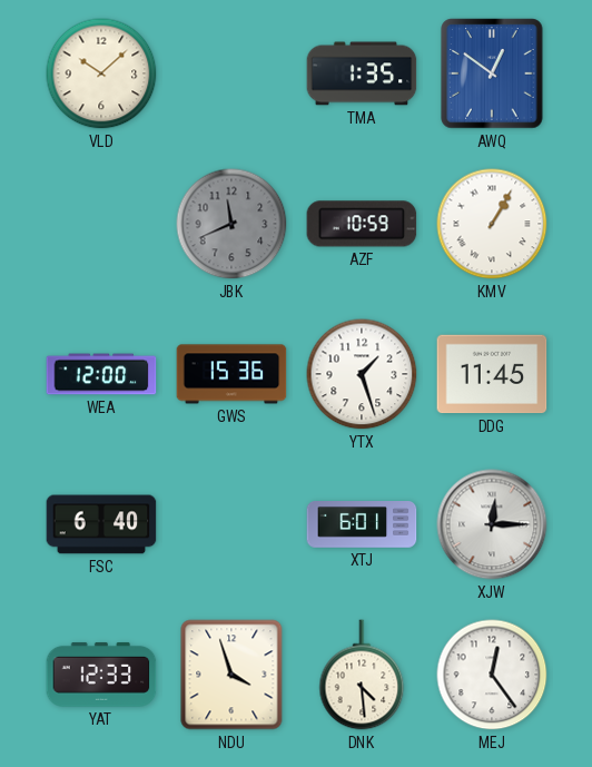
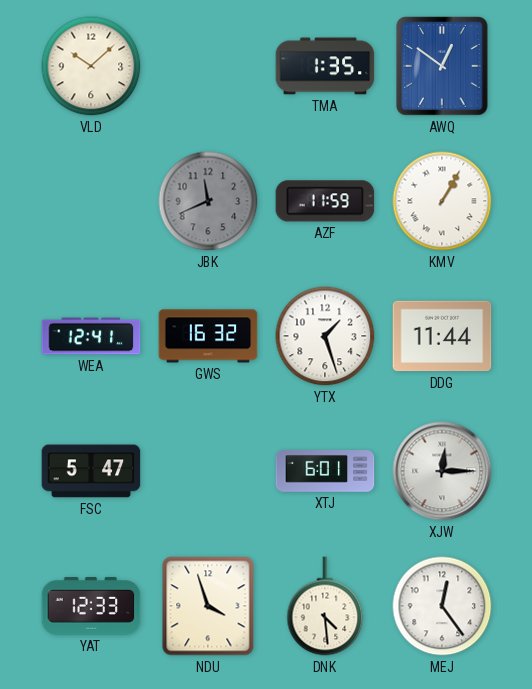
AZF: 10:59 -> 11:59 (325, 201)
WEA: 12:00 -> 12:41 (91, 336)
GWS: 15:36 -> 16:32 (208, 336)
DDG: 11:45 -> 11:44 (442, 336)
FSC: 6:40 -> 5:47 (91, 471)
